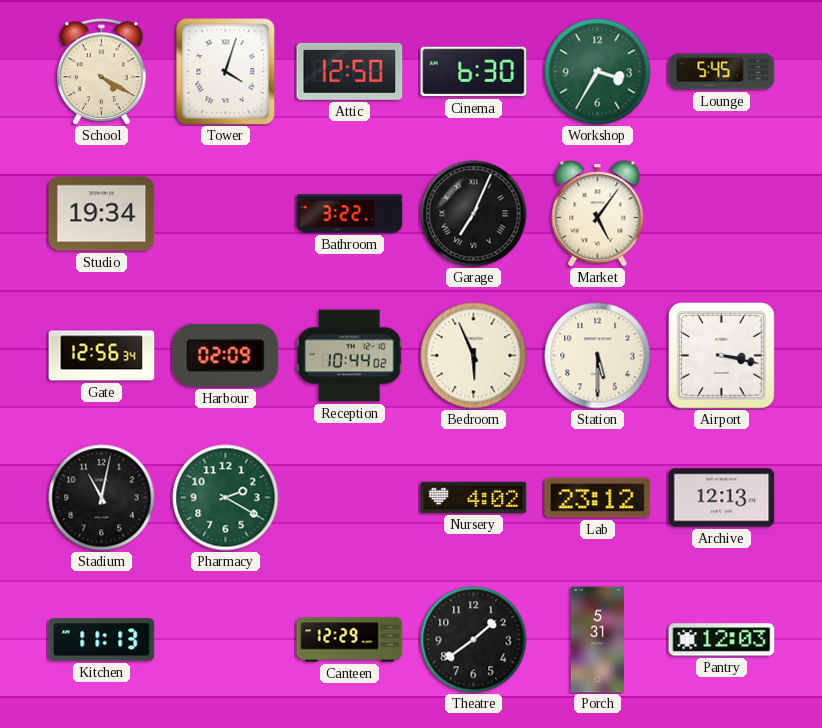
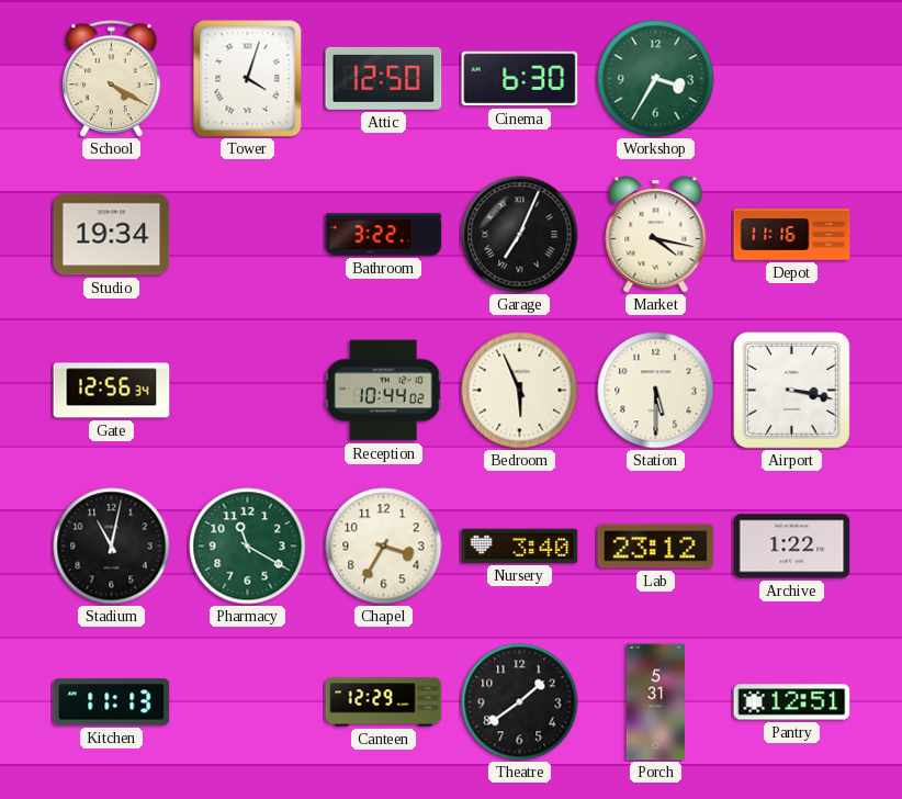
Lounge: 5:45 -> none (722, 72)
Market: 5:06 -> 4:17 (656, 235)
Depot: none -> 11:16 (792, 235)
Harbour: 02:09 -> none (226, 355)
Pharmacy: 2:20 -> 11:20 (248, 547)
Chapel: none -> 3:35 (384, 547)
Nursery: 4:02 -> 3:40 (520, 545)
Archive: 12:13 -> 1:22 (792, 547)
Pantry: 12:03 -> 12:51 (792, 702)
